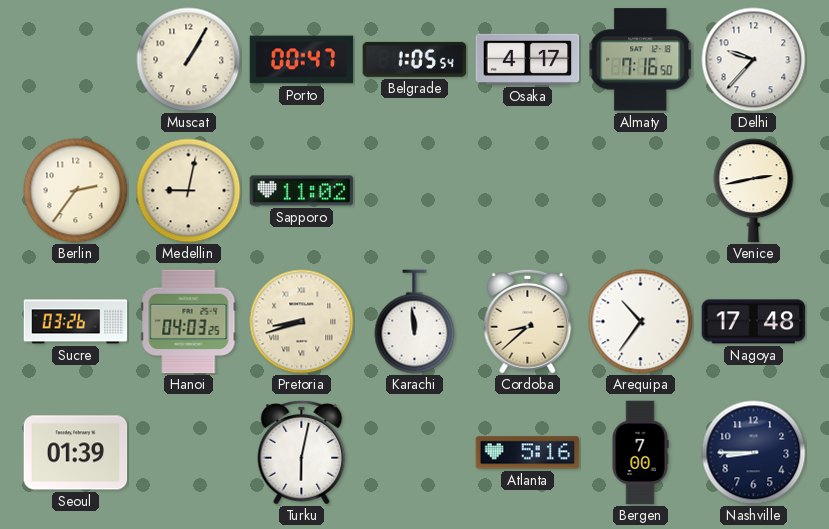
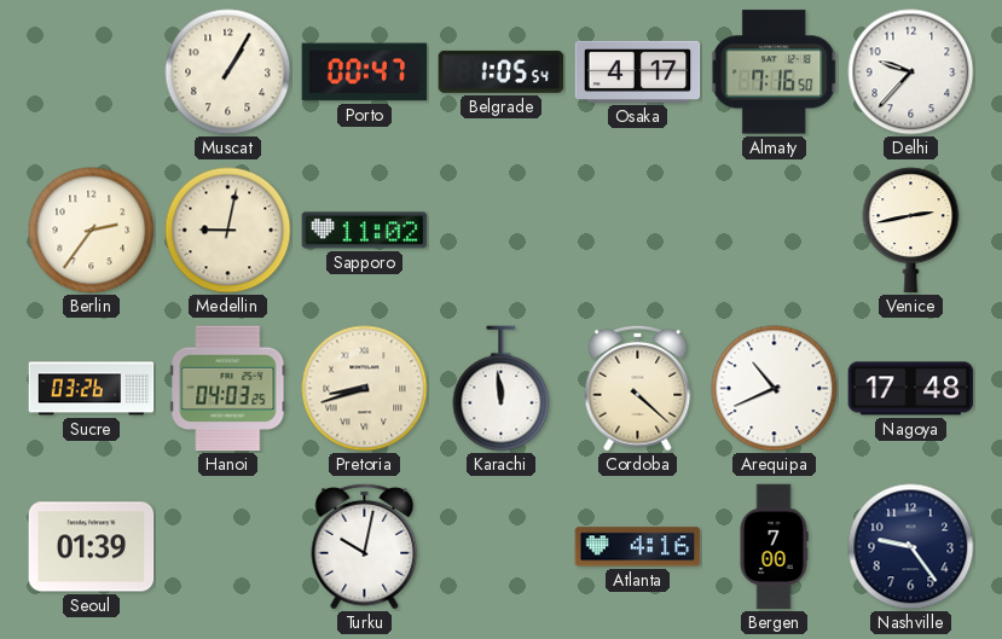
Cordoba: 8:38 -> 4:22 (638, 388)
Arequipa: 10:36 -> 10:41 (775, 389)
Turku: 6:02 -> 10:02 (365, 546)
Atlanta: 5:16 -> 4:16 (638, 547)
Nashville: 8:45 -> 9:24 (911, 547)
